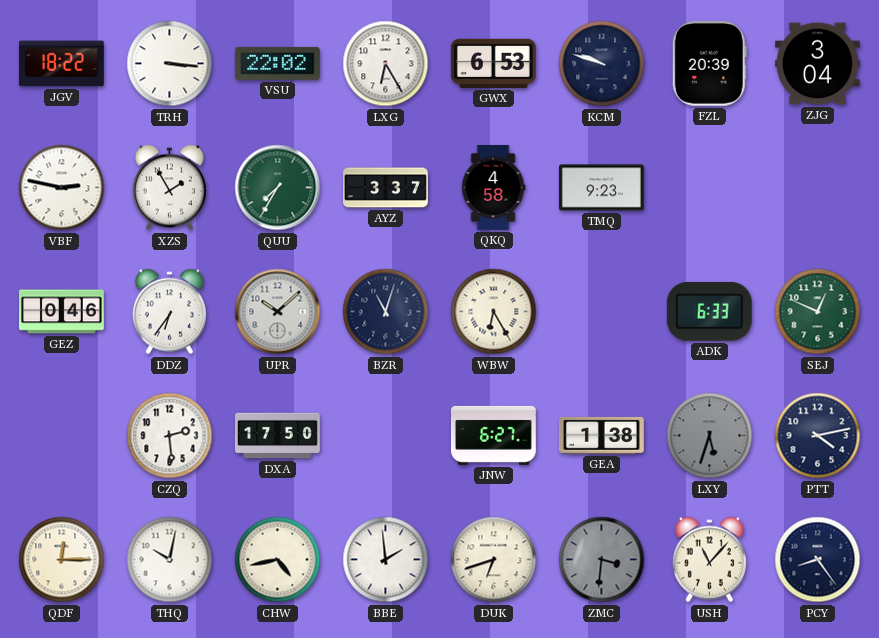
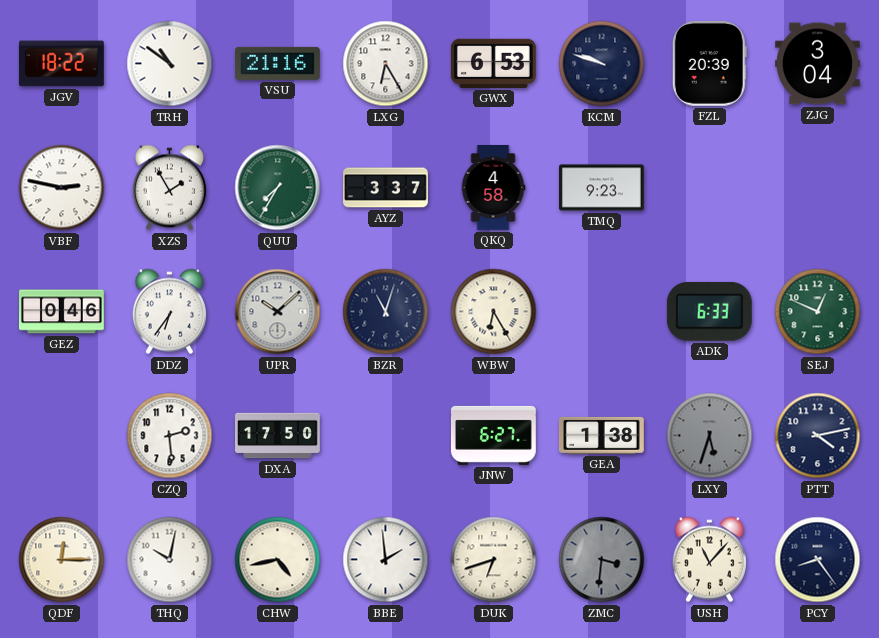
TRH: 3:16 -> 10:51 (170, 64)
VSU: 22:02 -> 21:16 (278, 63)
